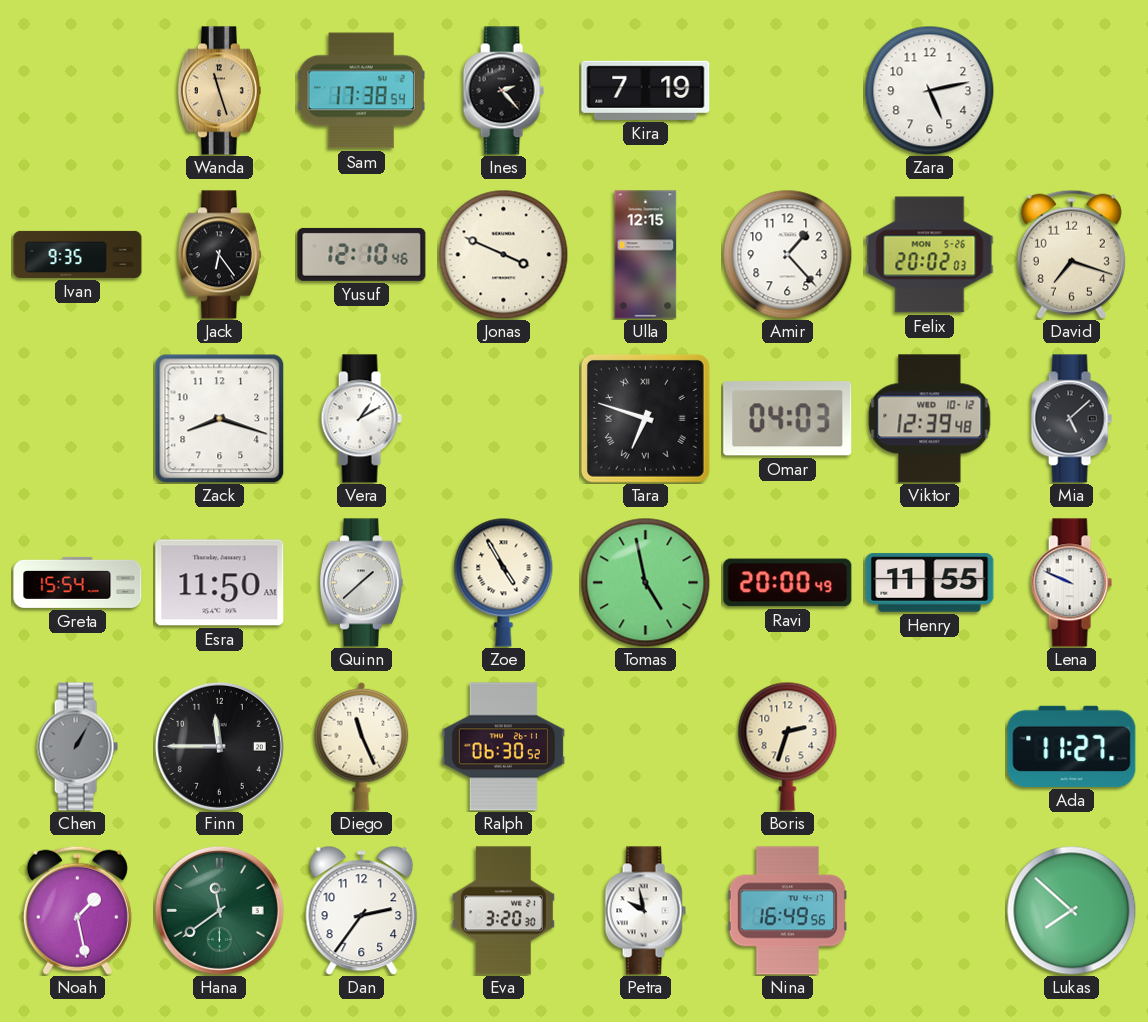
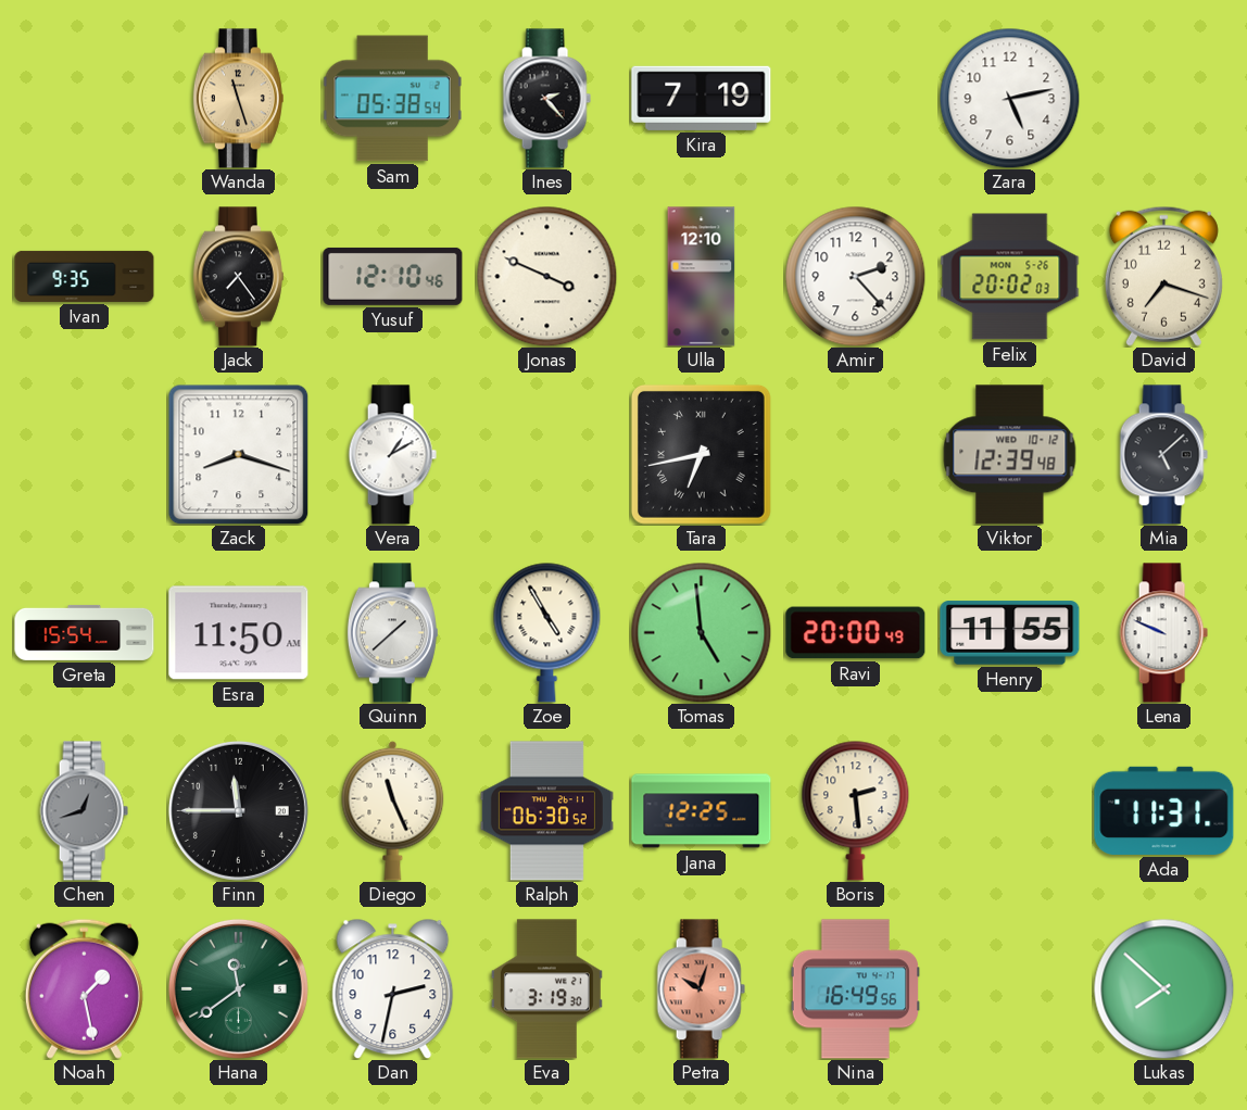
Sam: 17:38 -> 05:38 (392, 99)
Jack: 6:24 -> 7:24 (238, 277)
Ulla: 12:15 -> 12:10 (702, 277)
Amir: 1:23 -> 2:23 (855, 276)
Tara: 6:48 -> 6:43 (701, 454)
Omar: 04:03 -> none (788, 419)
Tomas: 4:58 -> 4:59 (701, 632)
Chen: 1:05 -> 12:42 (84, 811)
Jana: none -> 12:25 (702, 811)
Boris: 2:33 -> 2:29 (856, 810)
Ada: 11:27 -> 11:31 (1164, 810)
Dan: 2:36 -> 2:32 (393, 988)
Eva: 3:20 -> 3:19 (546, 989)
Petra: 9:58 -> 10:03 (701, 989)
Petra dial: white -> salmon (701, 989)
